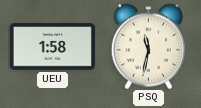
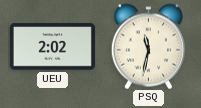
UEU: 1:58 -> 2:02 (52, 47)
